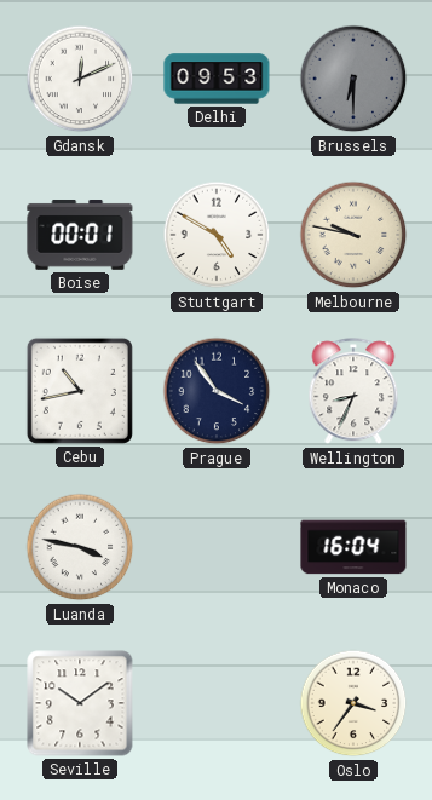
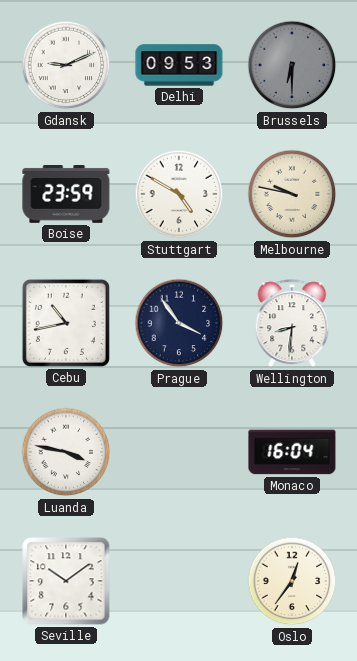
Gdansk: 12:11 -> 9:11 (66, 65)
Boise: 00:01 -> 23:59 (66, 195)
Wellington: 8:34 -> 8:31 (292, 324)
Oslo: 3:36 -> 12:36 (292, 581)
